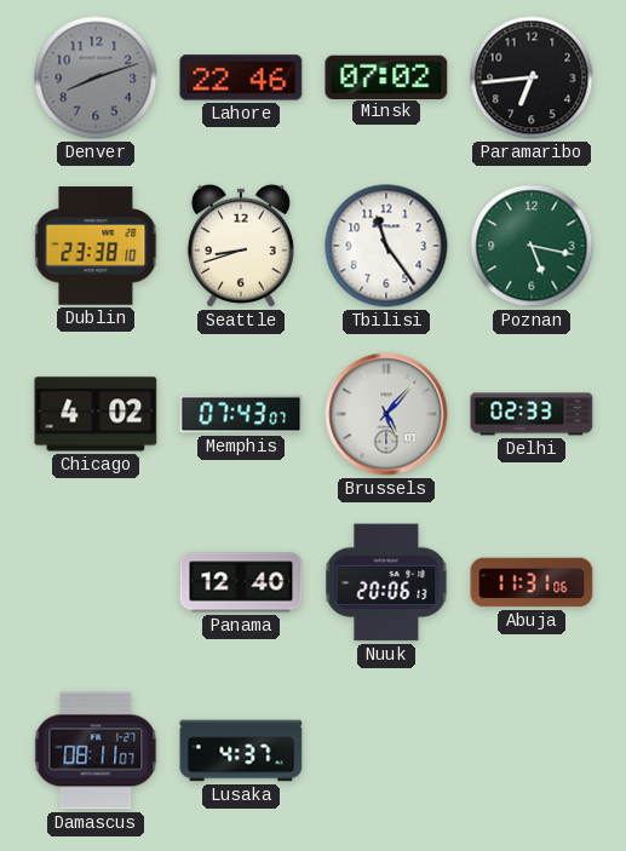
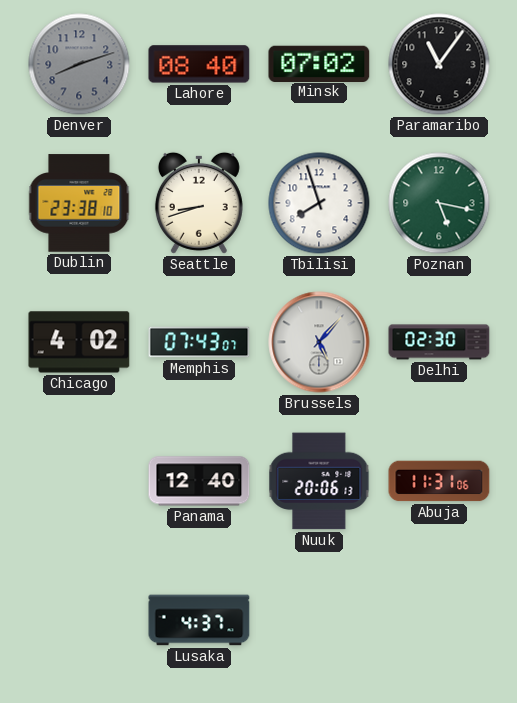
Lahore: 22:46 -> 08:40 (199, 64)
Paramaribo: 6:44 -> 11:06 (439, 64)
Tbilisi: 11:24 -> 7:57 (319, 203)
Delhi: 02:33 -> 02:30 (439, 342)
Damascus: 08:11 -> none (96, 751)
